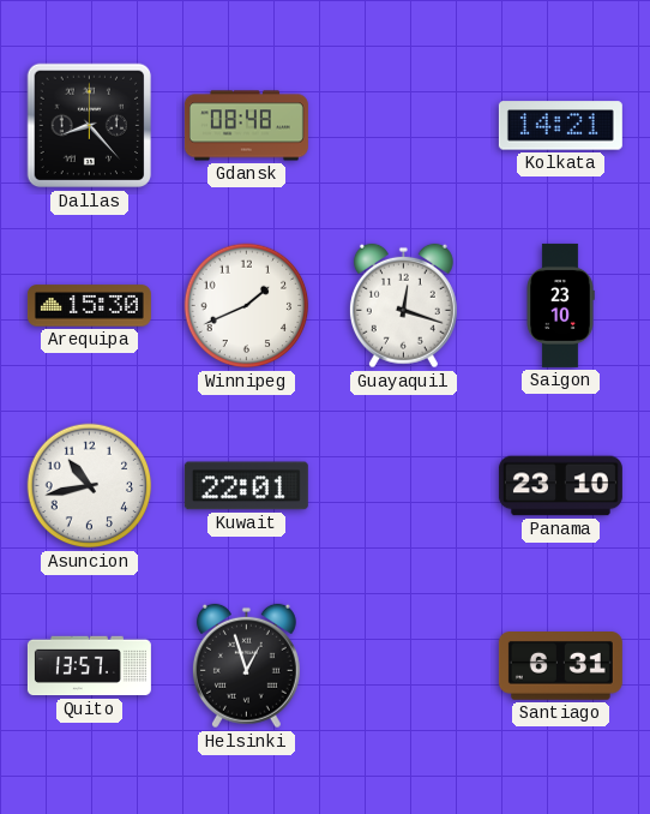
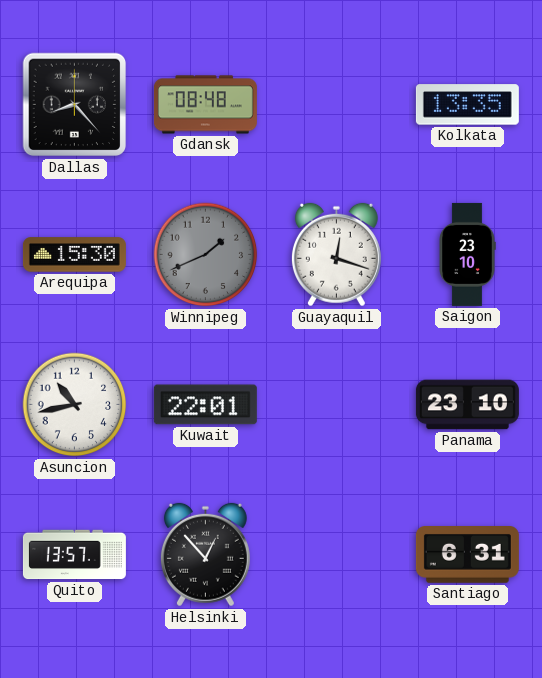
Kolkata: 14:21 -> 13:35 (467, 105)
Winnipeg dial: white -> grey (206, 255)
Helsinki: 12:57 -> 12:53 (205, 555)
